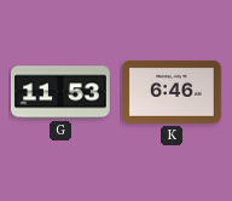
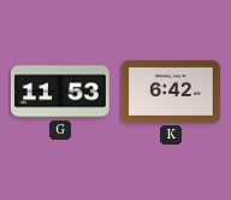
K: 6:46 -> 6:42 (172, 92)
